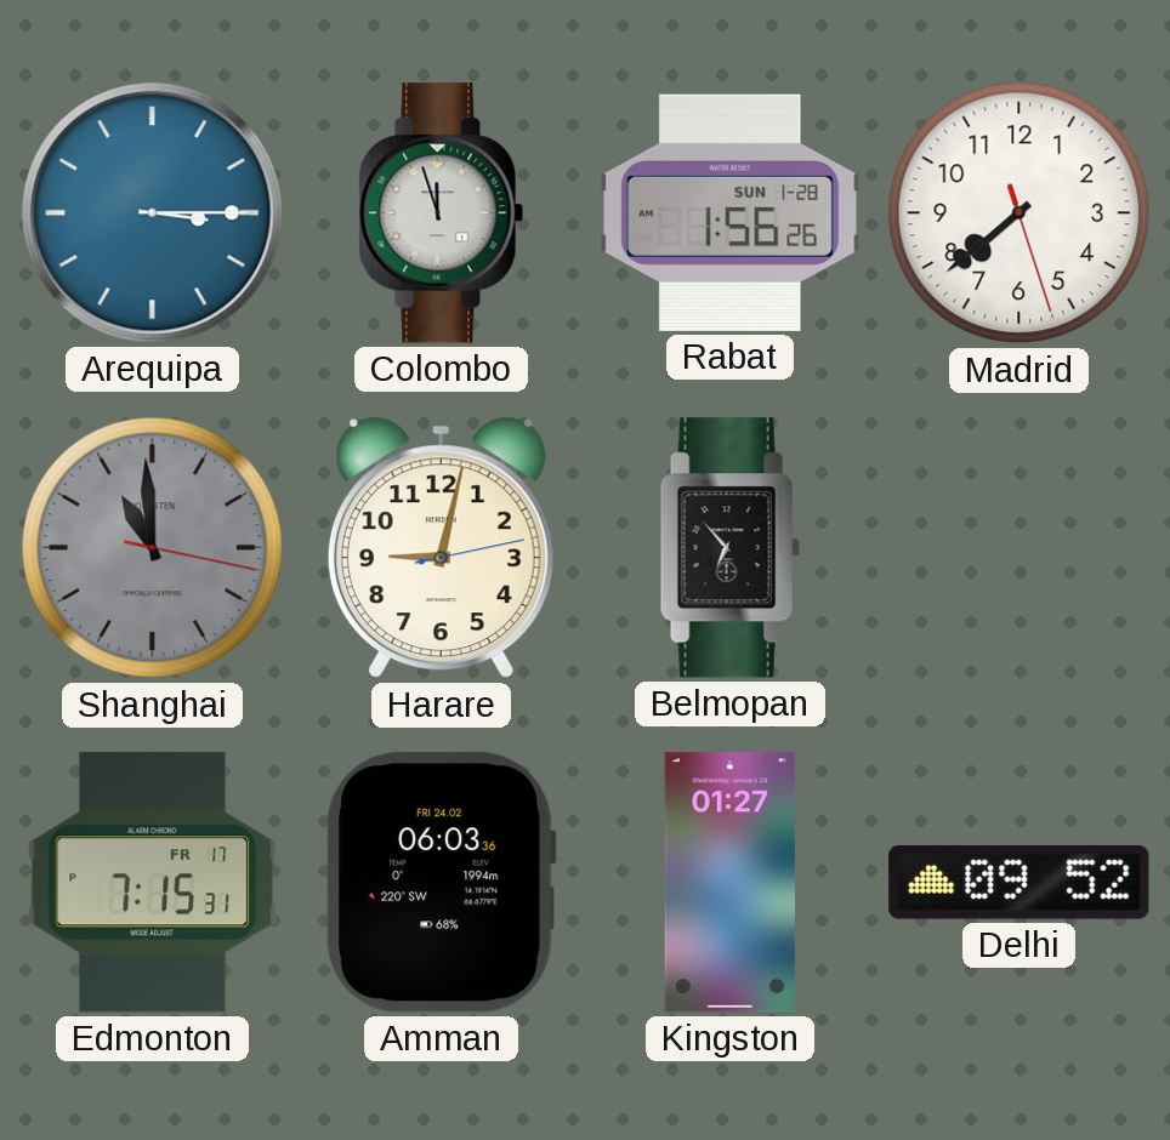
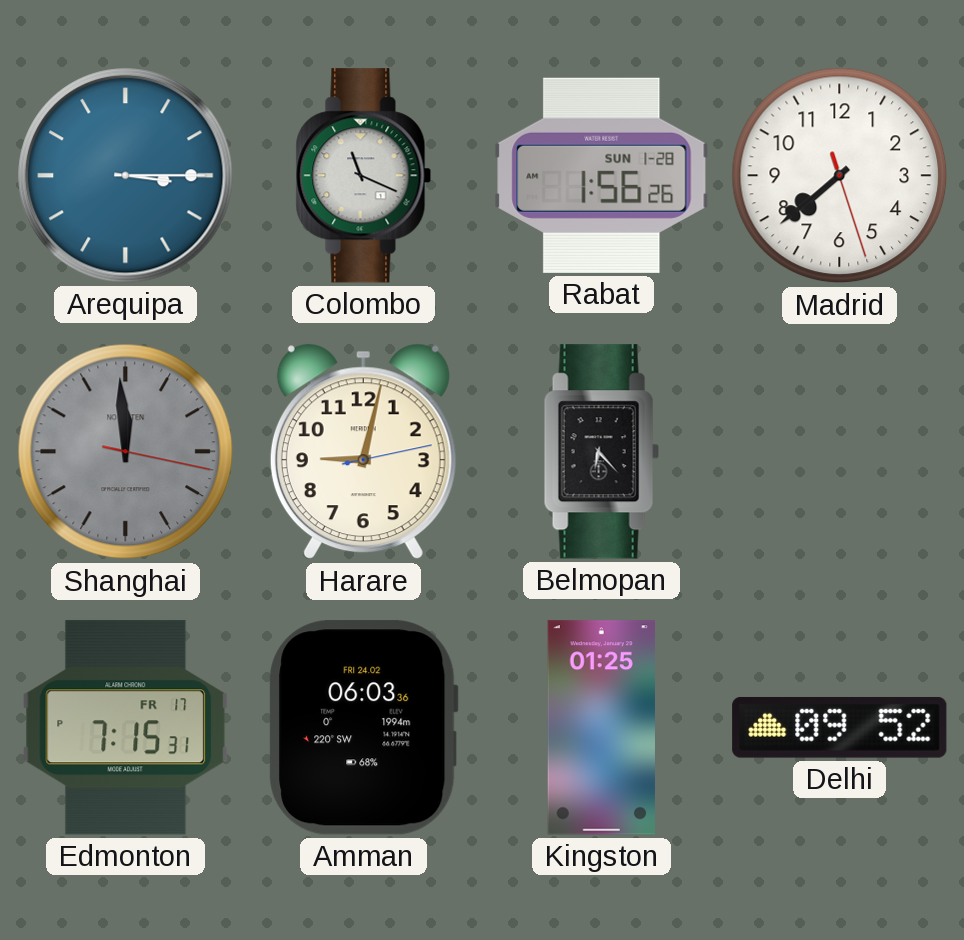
Colombo: 11:57 -> 11:19 (364, 176)
Shanghai: 10:59 -> 11:59 (126, 452)
Belmopan: 6:53 -> 6:23 (601, 452)
Kingston: 01:27 -> 01:25 (601, 728)
